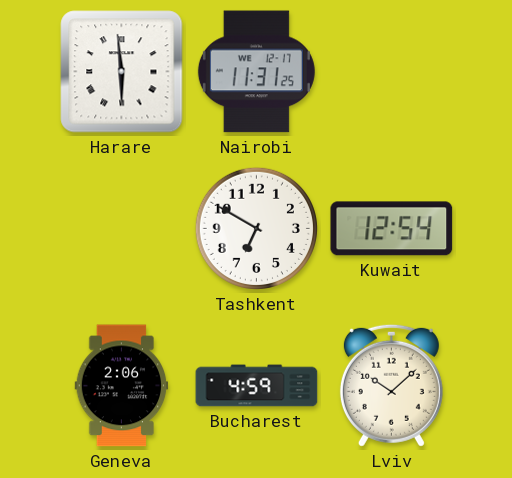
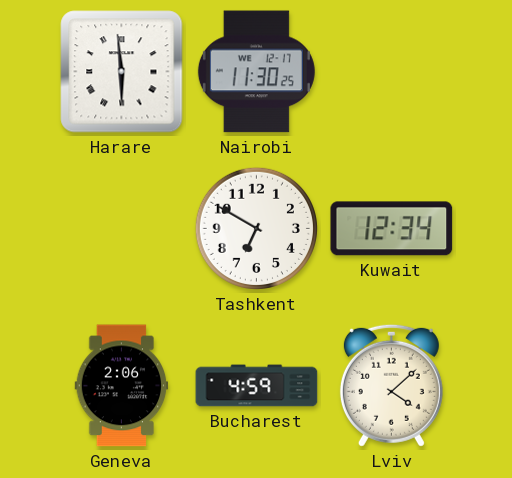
Nairobi: 11:31 -> 11:30 (256, 72)
Kuwait: 12:54 -> 12:34 (392, 229)
Lviv: 10:08 -> 4:08 (391, 385)
